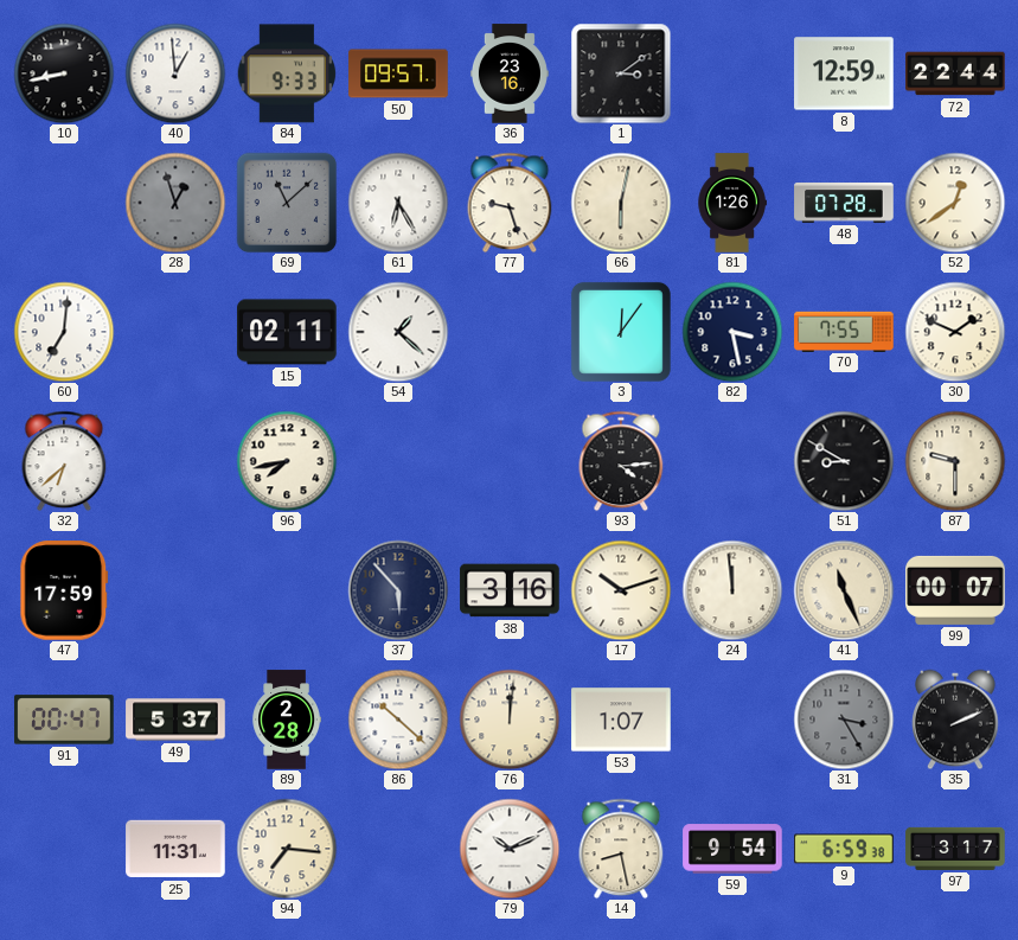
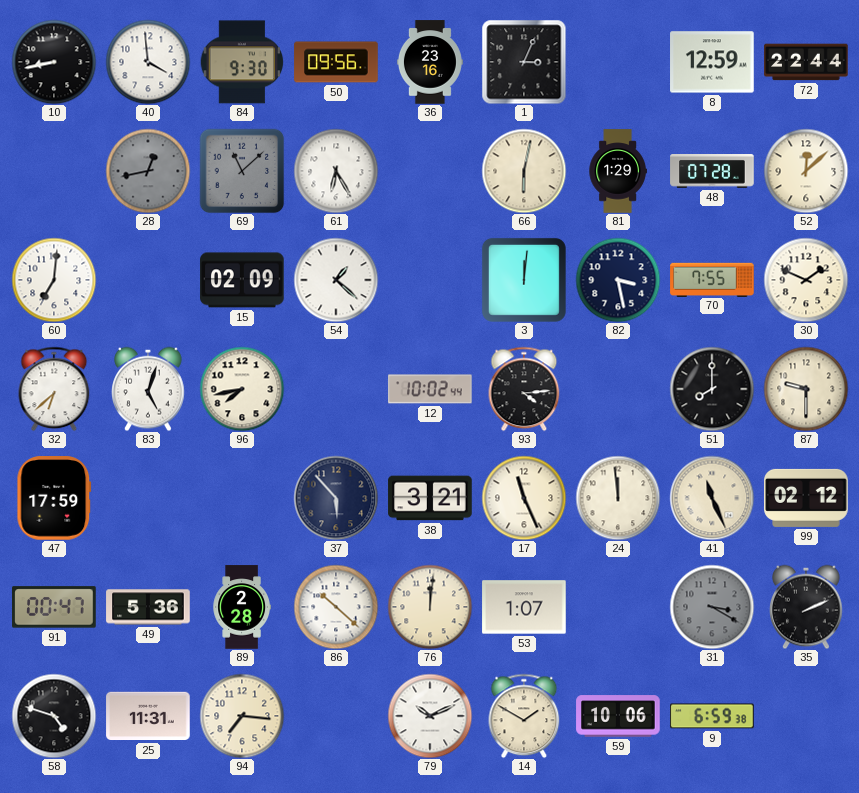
40: 12:59 -> 3:59 (148, 62)
84: 9:33 -> 9:30 (242, 62)
50: 09:57 -> 09:56 (336, 62)
1: 3:09 -> 3:04 (524, 62)
28: 12:57 -> 12:43 (148, 171)
77: 9:27 -> none (510, 203)
81: 1:26 -> 1:29 (618, 171)
52: 12:39 -> 12:08 (806, 171)
15: 02:11 -> 02:09 (242, 280)
3: 12:06 -> 12:01 (524, 280)
83: none -> 5:03 (148, 389)
12: none -> 10:02 (430, 389)
51: 8:50 -> 8:00 (712, 389)
38: 3:16 -> 3:21 (430, 498)
17: 10:12 -> 11:26 (524, 498)
99: 00:07 -> 02:12 (806, 498)
49: 5:37 -> 5:36 (148, 607)
31: 3:25 -> 3:20 (712, 607)
58: none -> 4:48 (54, 716)
14: 8:28 -> 1:50 (524, 716)
59: 9:54 -> 10:06 (618, 716)
97: 3:17 -> none (955, 849)
